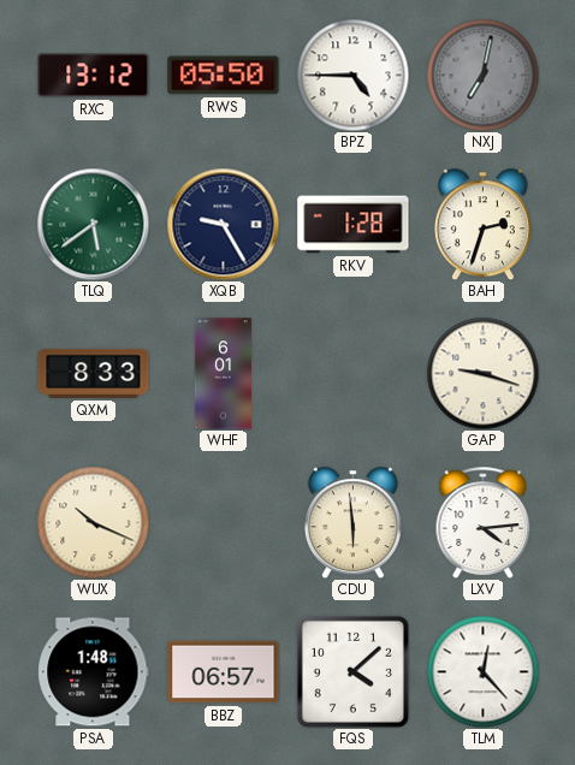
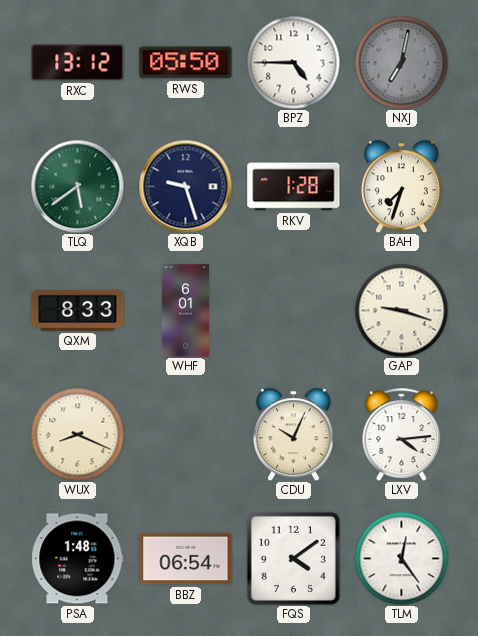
XQB: 9:25 -> 9:27 (185, 186)
BAH: 2:33 -> 7:33 (401, 186)
WUX: 10:19 -> 8:19 (77, 434)
CDU: 5:59 -> 10:04 (293, 434)
BBZ: 06:57 -> 06:54 (186, 559)
FQS: 4:08 -> 4:09 (293, 558)
TLM: 12:23 -> 12:24 (401, 558)
